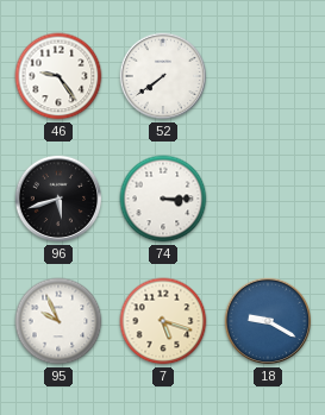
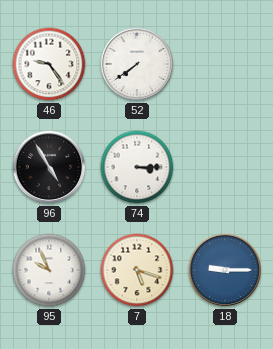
96: 5:42 -> 4:55 (49, 167)
18: 9:20 -> 9:15 (225, 270)
